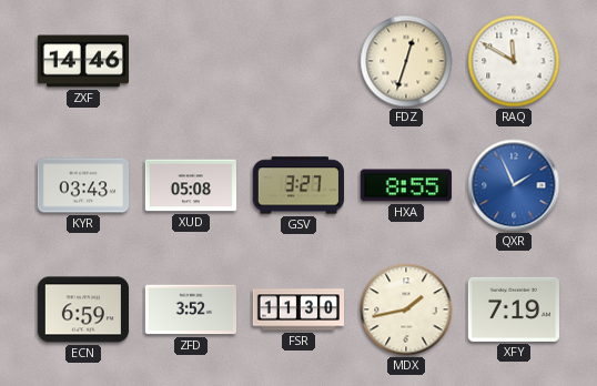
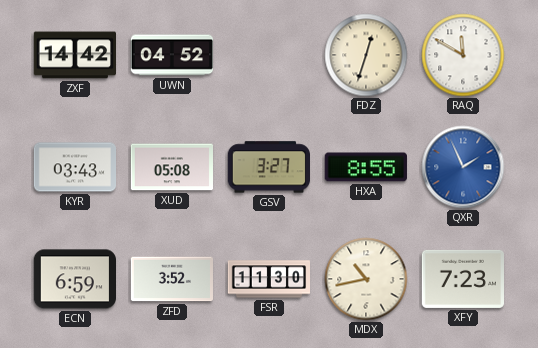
ZXF: 14:46 -> 14:42 (74, 55)
UWN: none -> 04:52 (172, 55)
MDX: 1:43 -> 10:43 (366, 279)
XFY: 7:19 -> 7:23 (462, 279)
